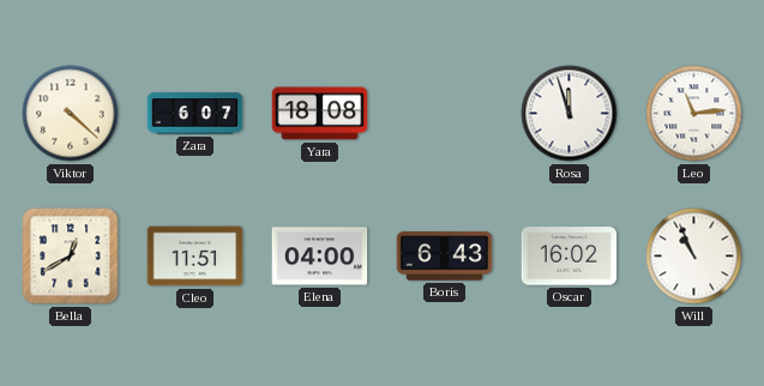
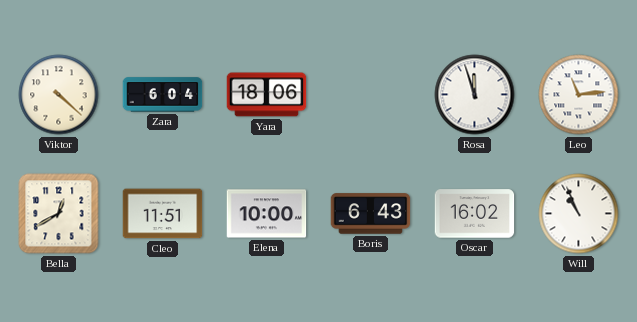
Zara: 6:07 -> 6:04 (163, 95)
Yara: 18:08 -> 18:06 (267, 95)
Elena: 04:00 -> 10:00 (267, 214)
